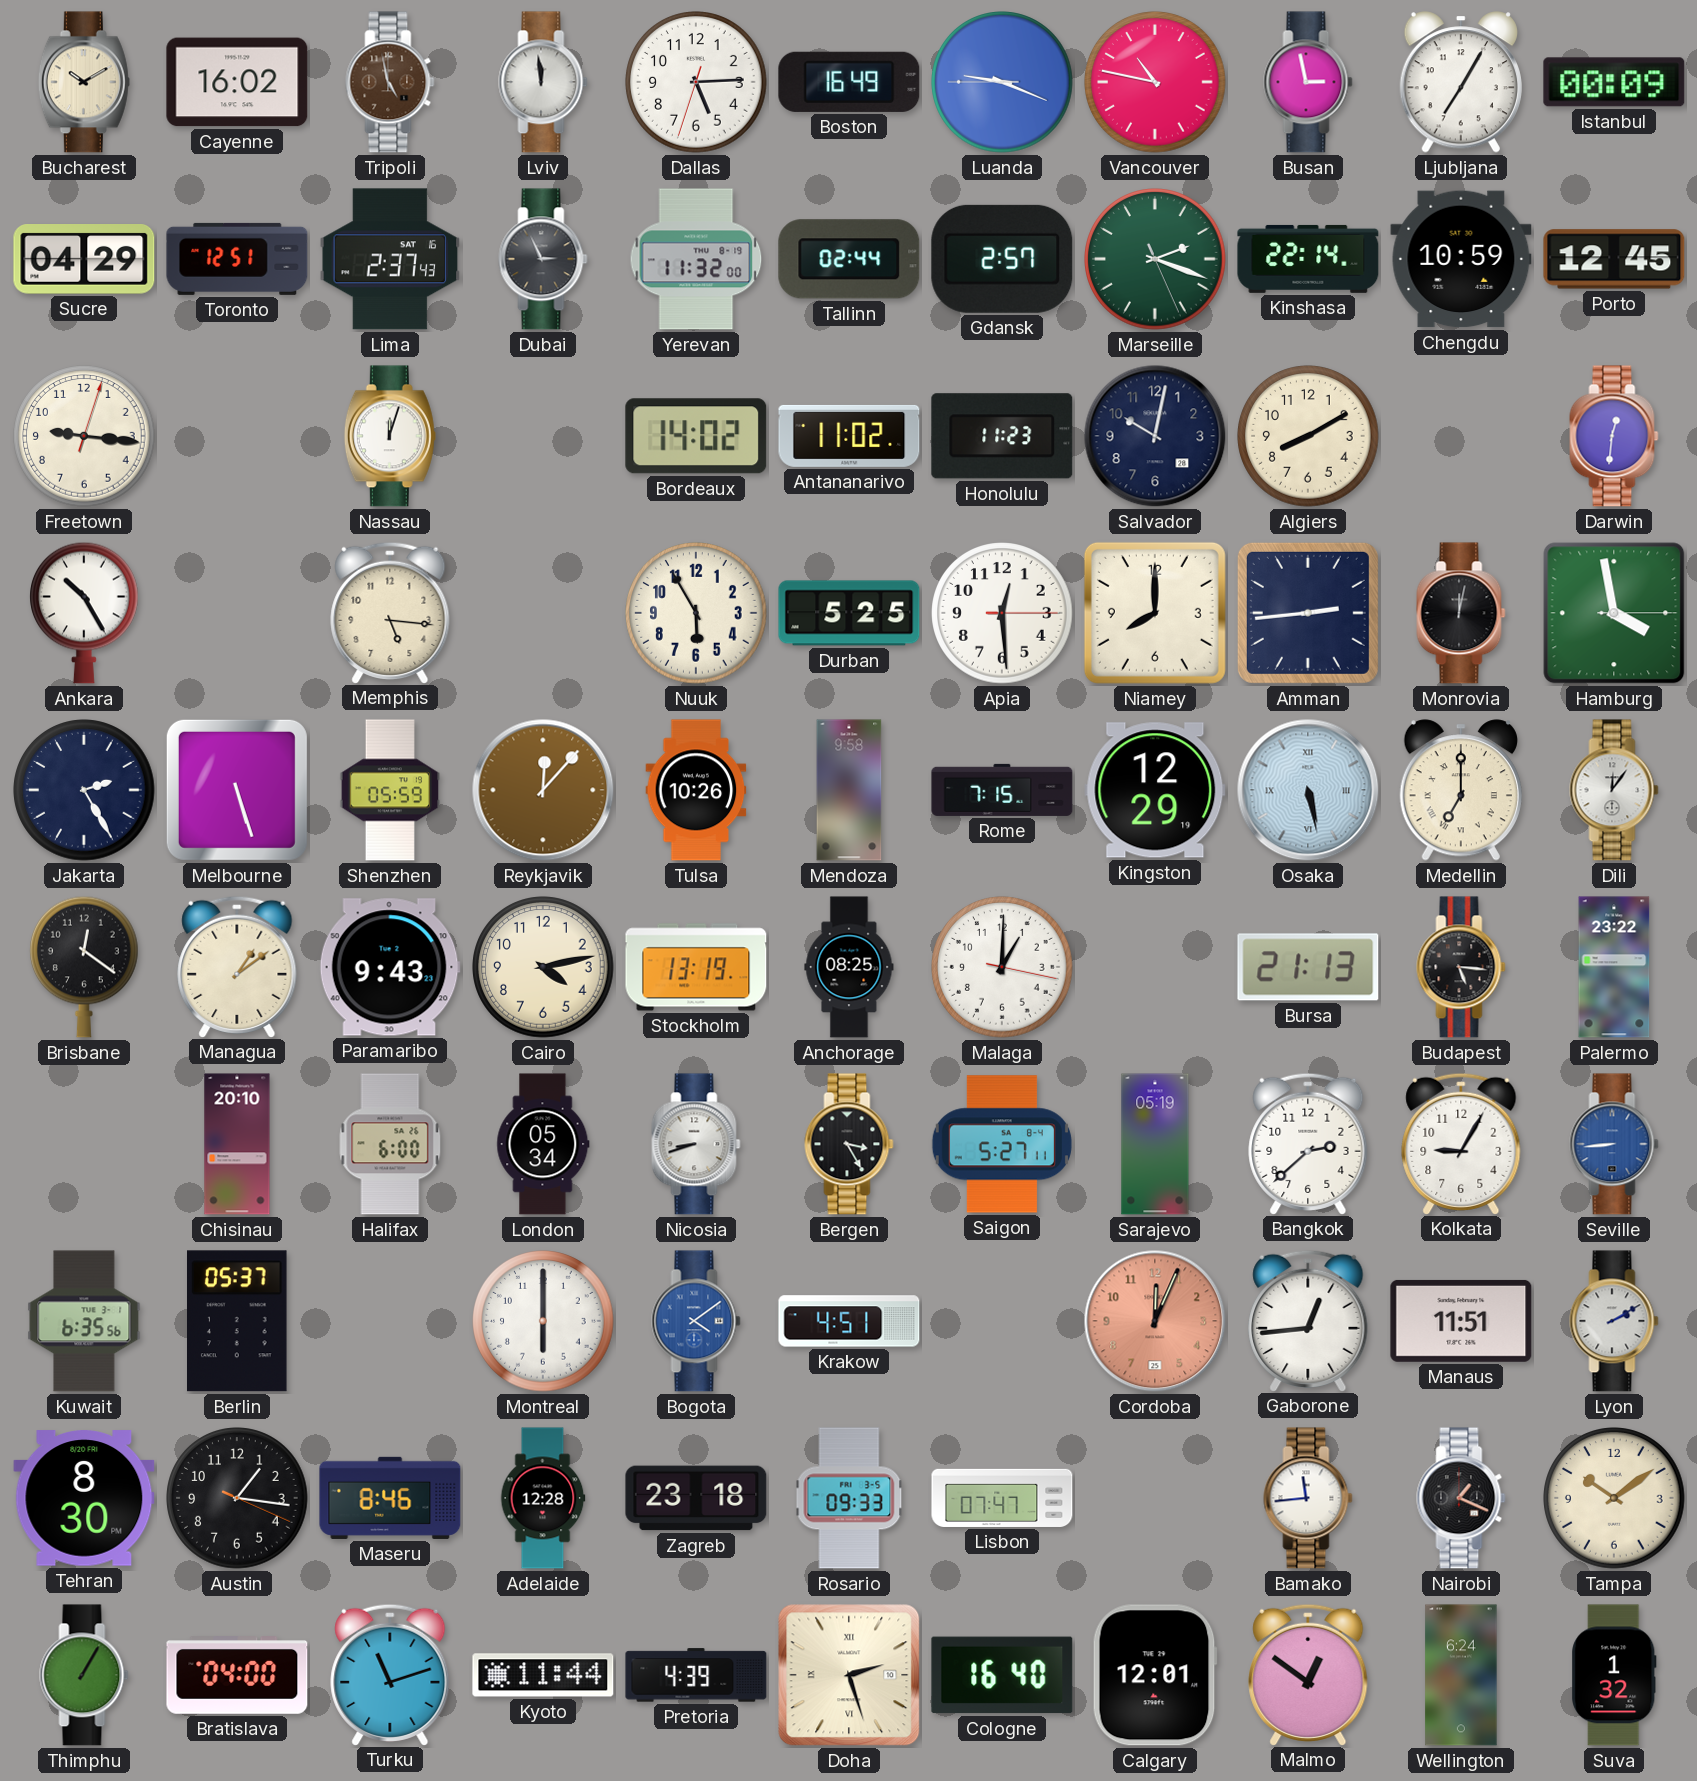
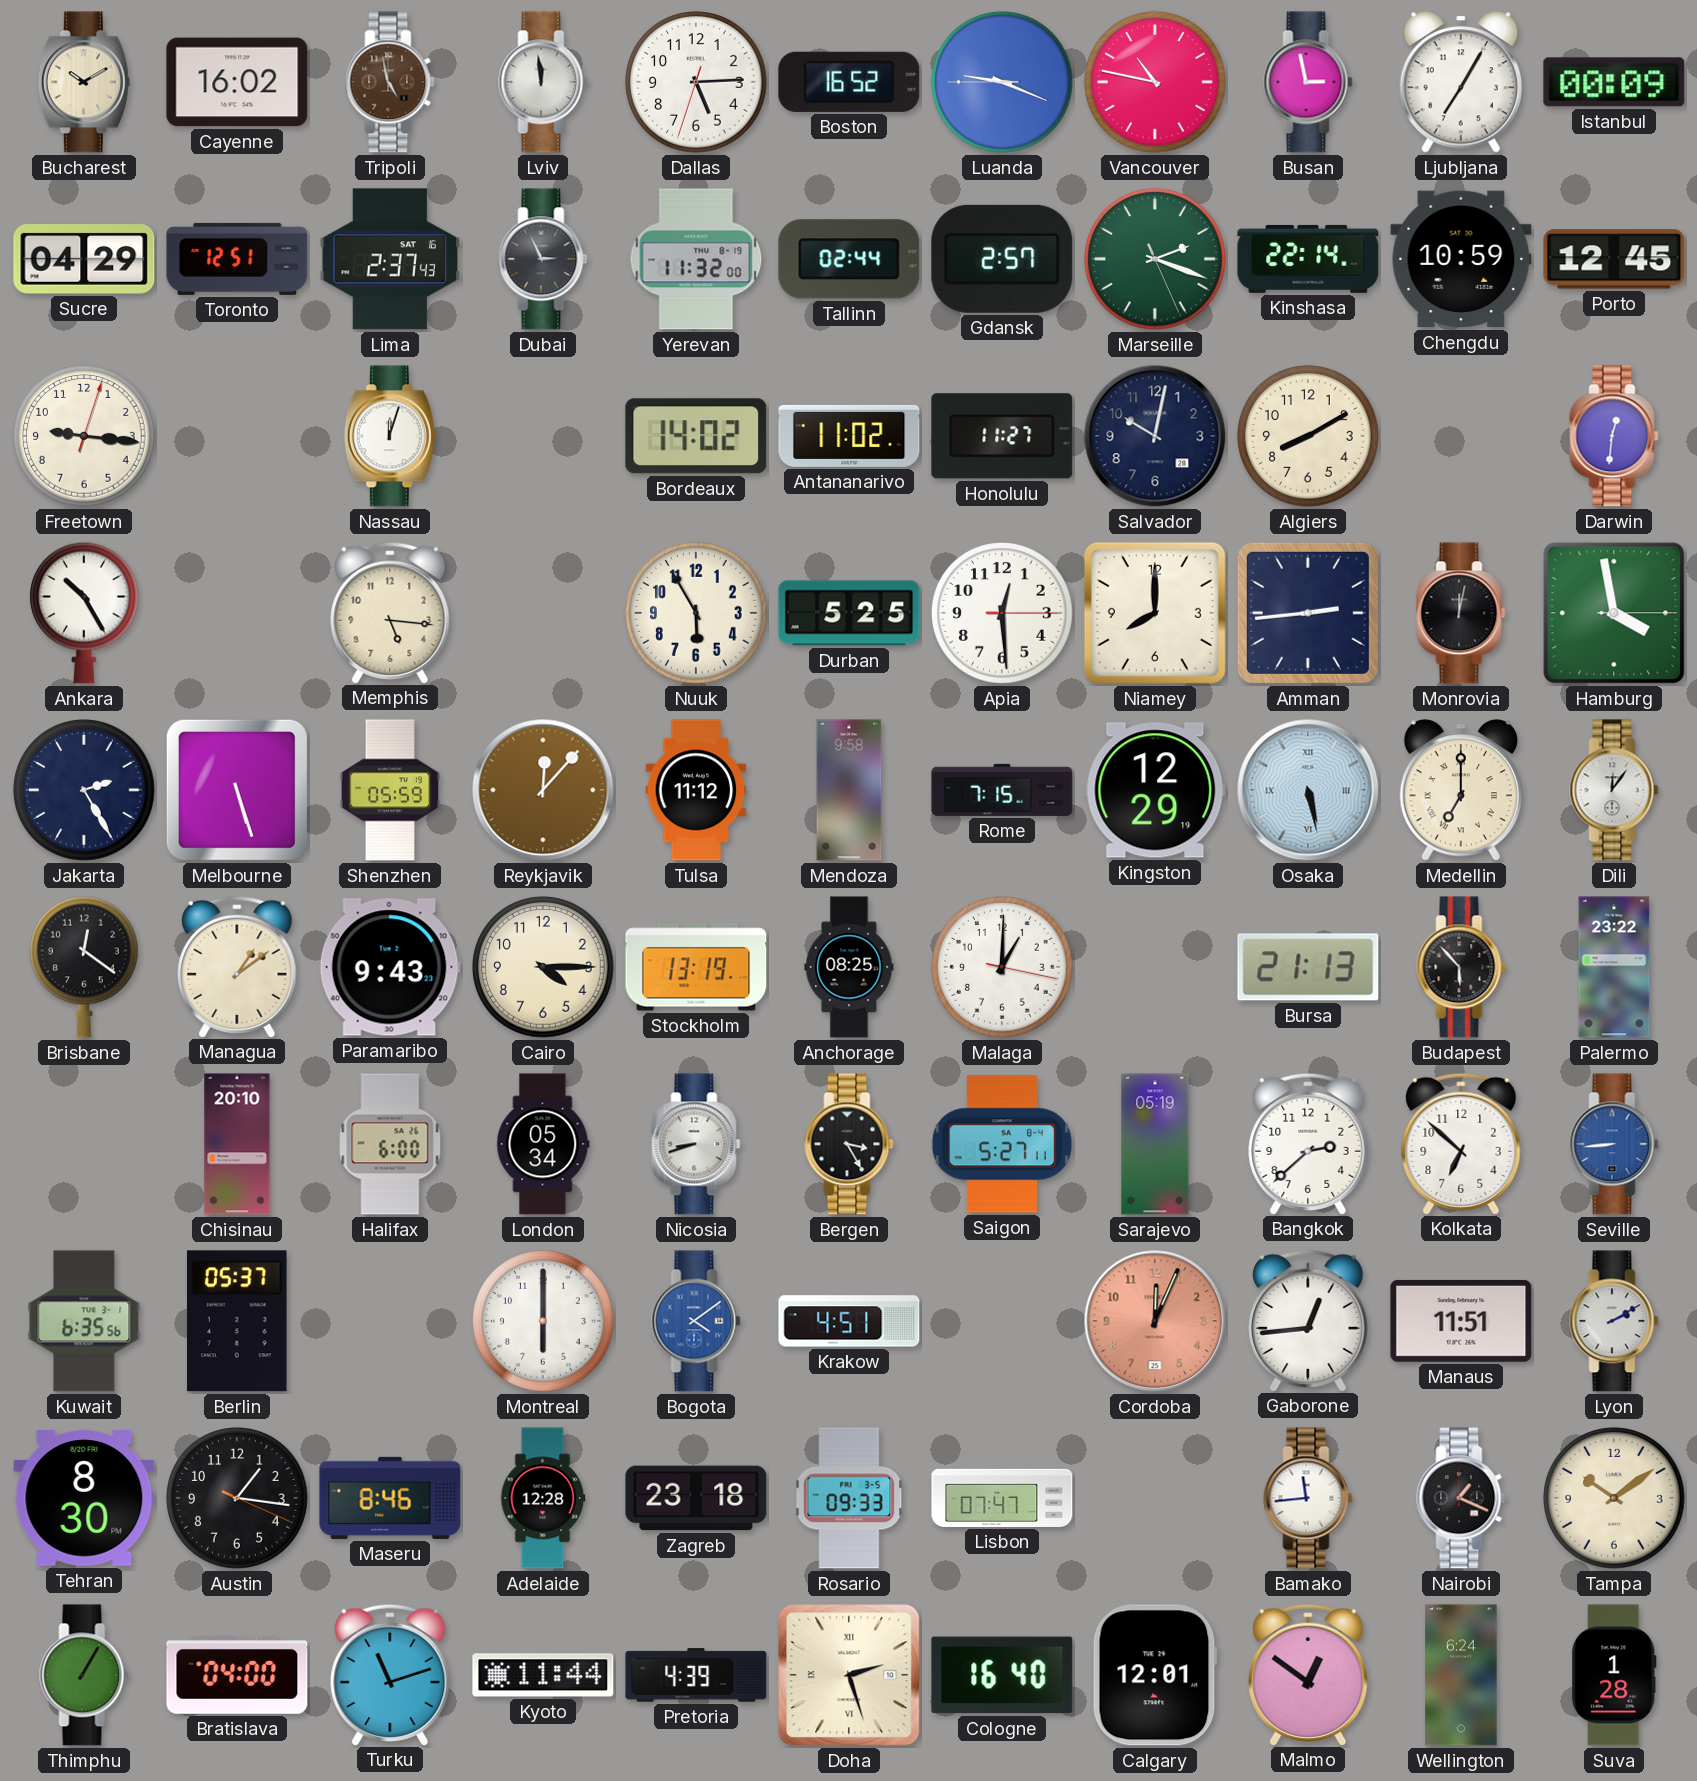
Boston: 16:49 -> 16:52 (849, 82)
Honolulu: 11:23 -> 11:27 (1002, 436)
Tulsa: 10:26 -> 11:12 (696, 790)
Cairo: 4:13 -> 4:15 (543, 967)
Budapest: 5:16 -> 5:53 (1461, 967)
Kolkata: 9:05 -> 6:52 (1461, 1143)
Suva: 1:32 -> 1:28 (1614, 1675)
